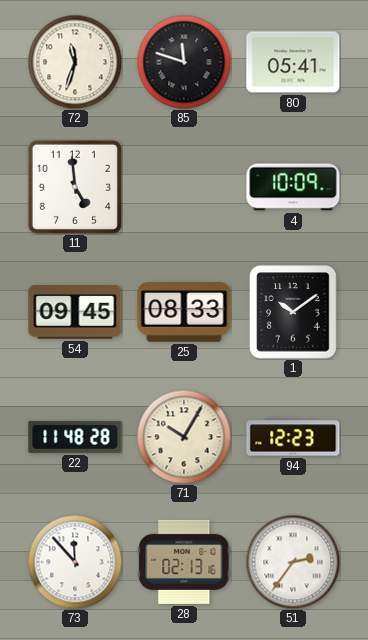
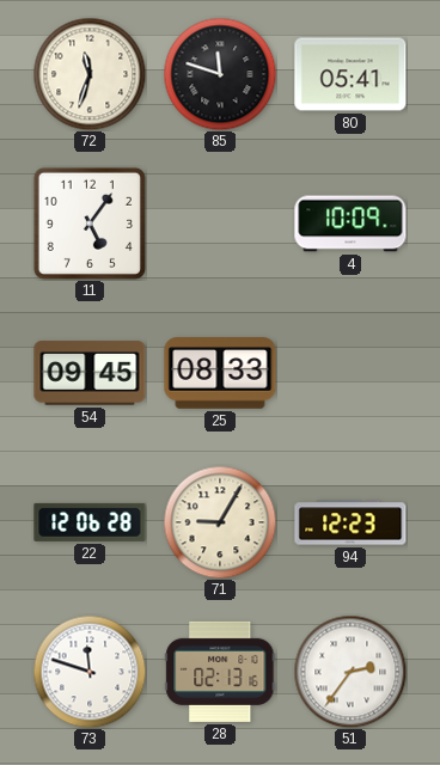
11: 4:59 -> 5:06 (90, 224)
1: 10:09 -> none (293, 312)
22: 11:48 -> 12:06 (90, 522)
71: 10:05 -> 9:05 (220, 522)
73: 11:53 -> 11:48 (90, 672)
